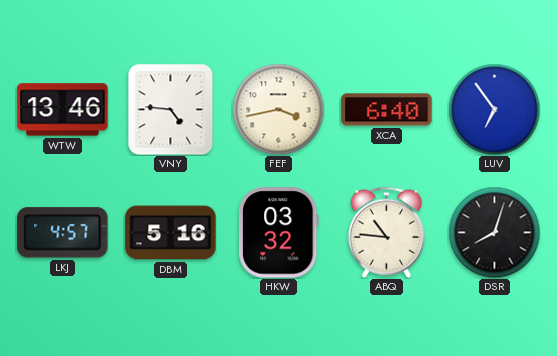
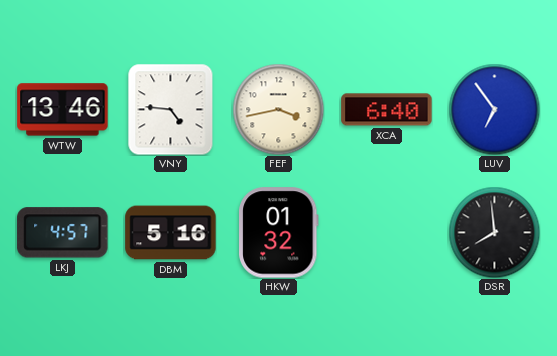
HKW: 03:32 -> 01:32 (279, 233)
ABQ: 10:46 -> none (386, 232)
DSR: 8:03 -> 7:59 (494, 232)
